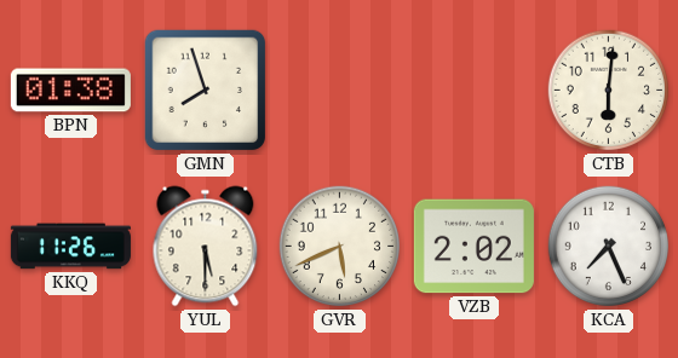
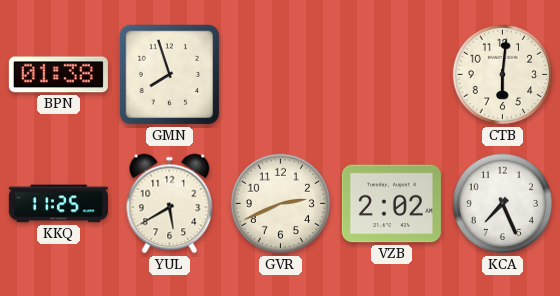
KKQ: 11:26 -> 11:25 (58, 204)
YUL: 5:30 -> 5:40 (170, 204)
GVR: 5:41 -> 2:41 (281, 204)
